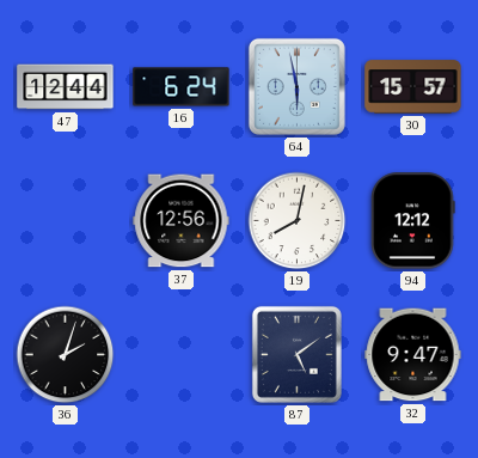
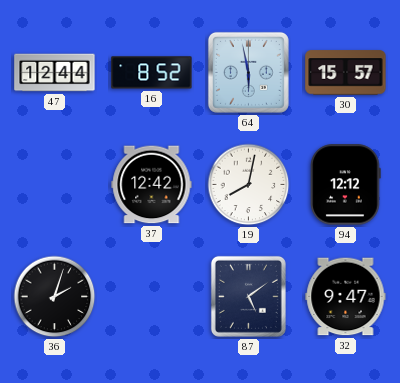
16: 6:24 -> 8:52 (152, 73)
37: 12:56 -> 12:42 (152, 185)
